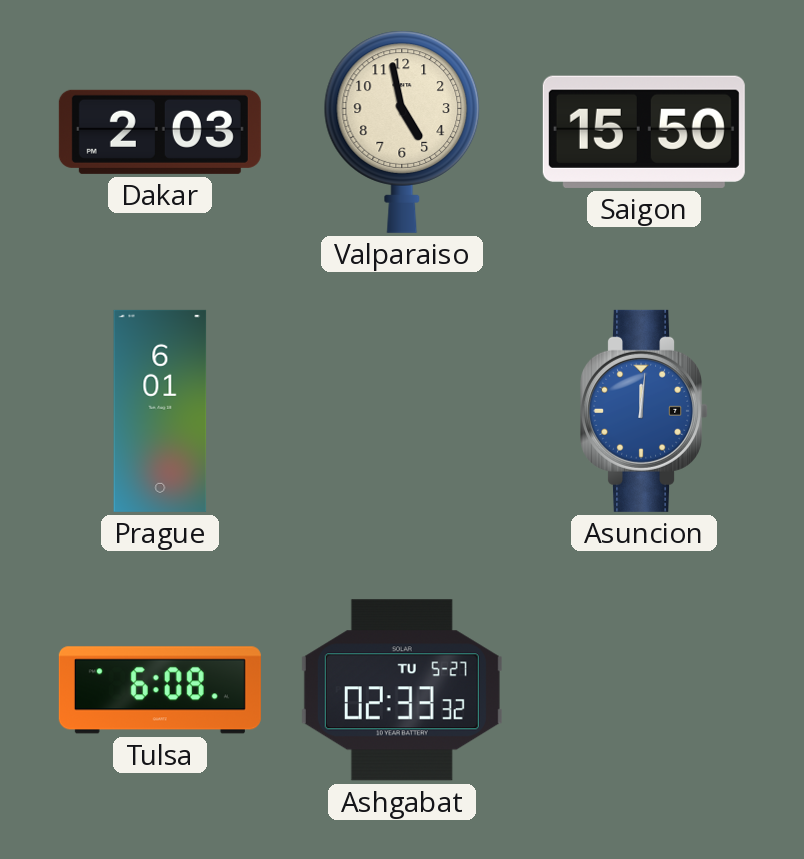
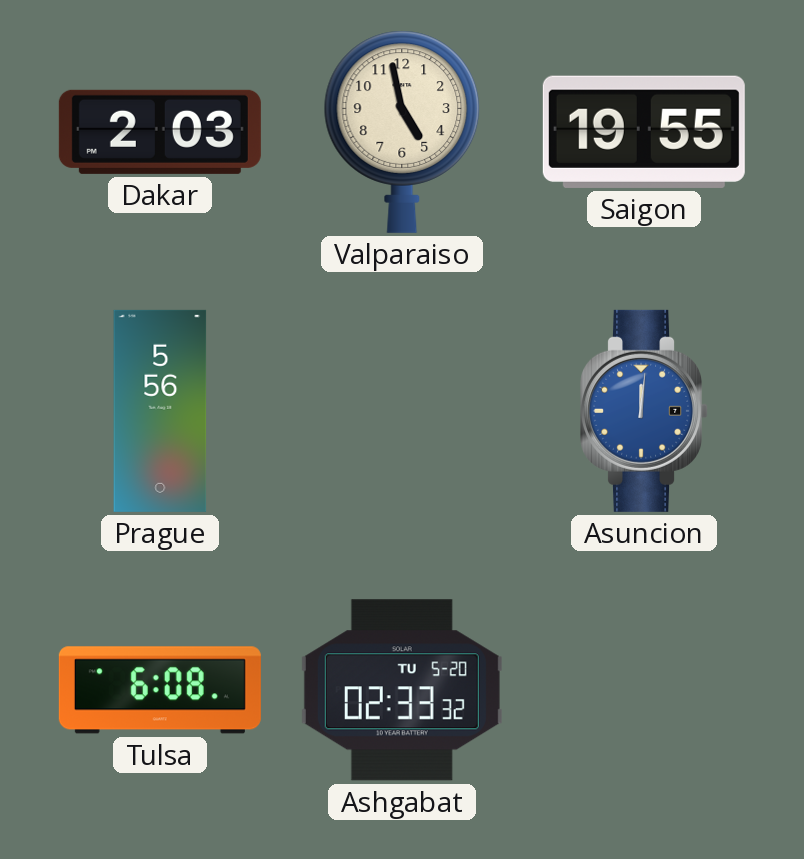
Saigon: 15:50 -> 19:55 (644, 132)
Prague: 6:01 -> 5:56 (160, 411)
Ashgabat date: TU 5-27 -> TU 5-20 (402, 690)
